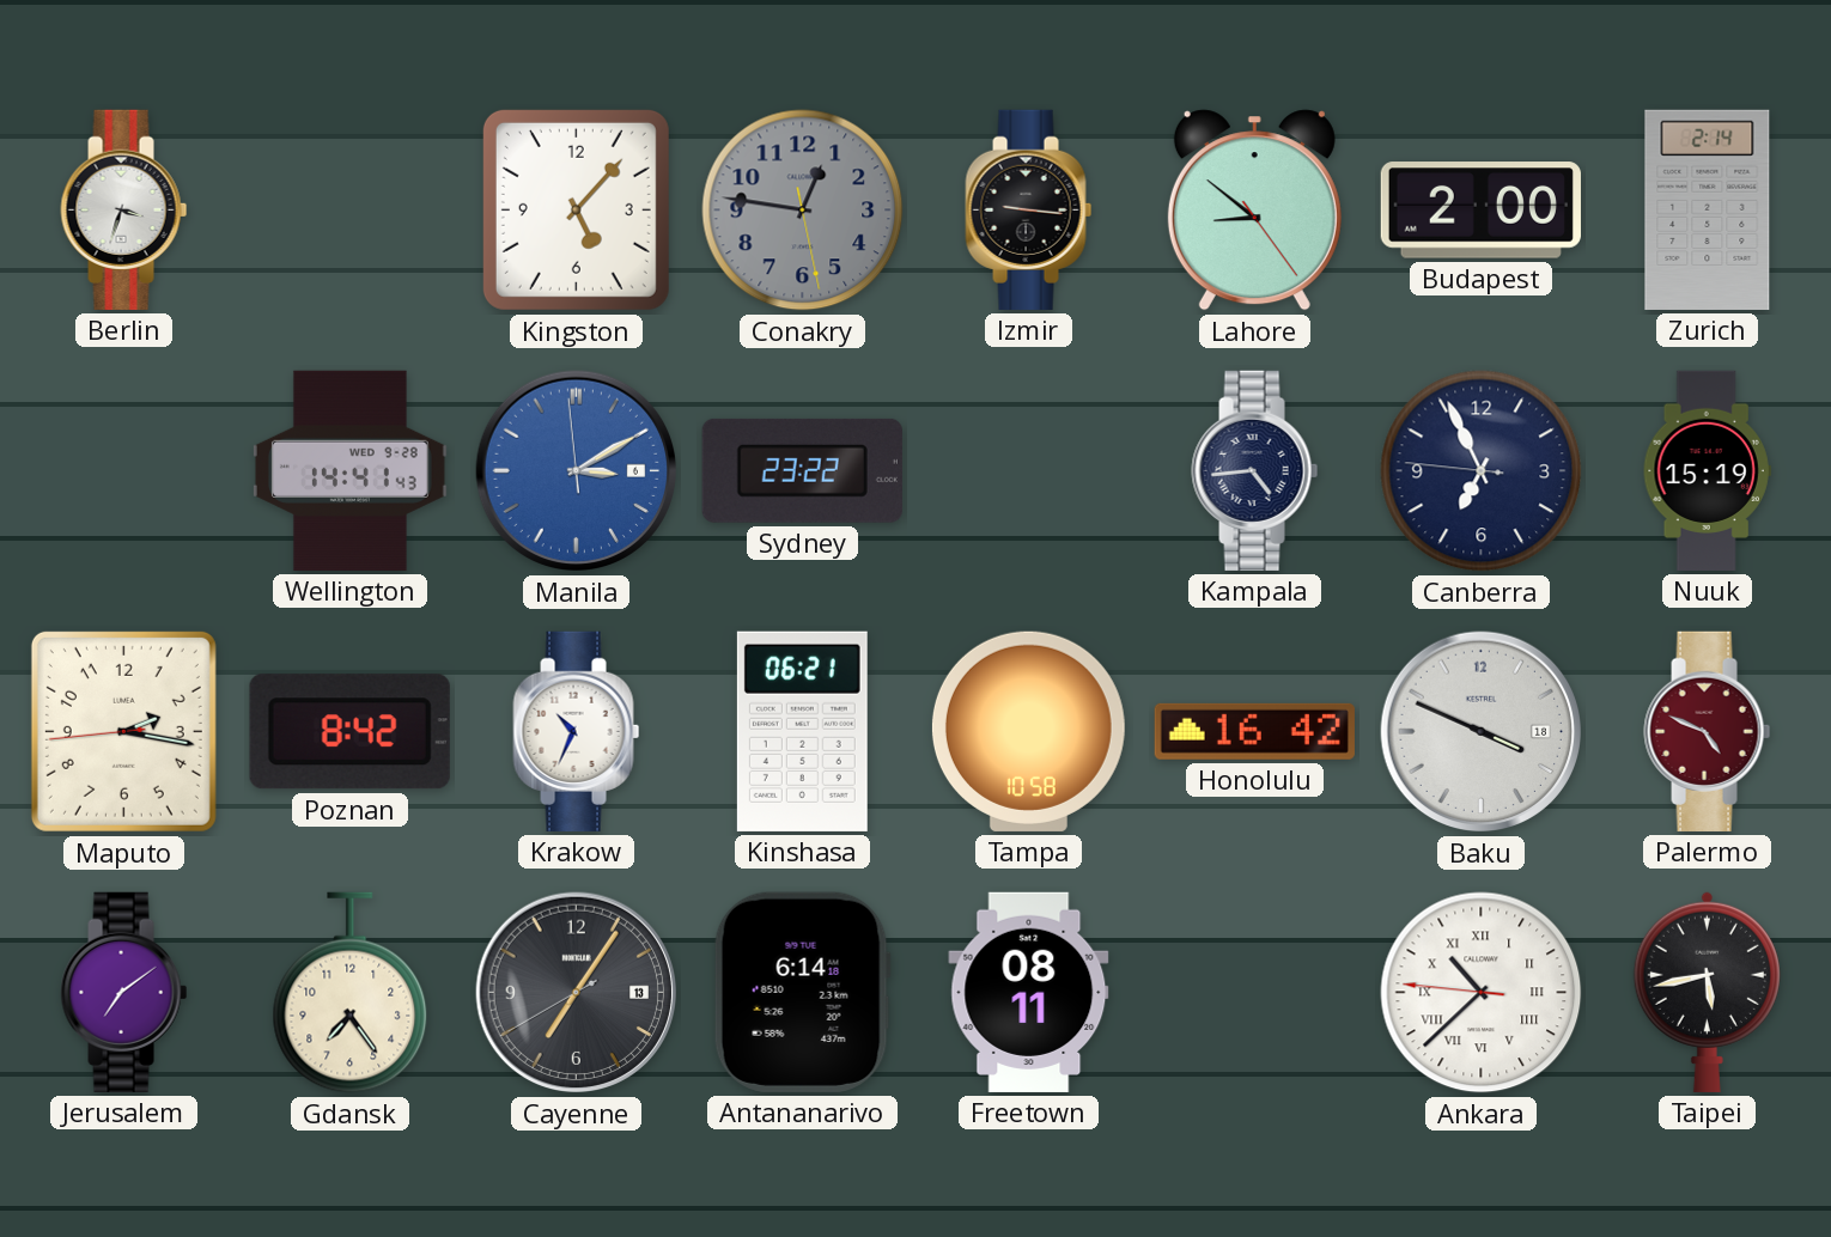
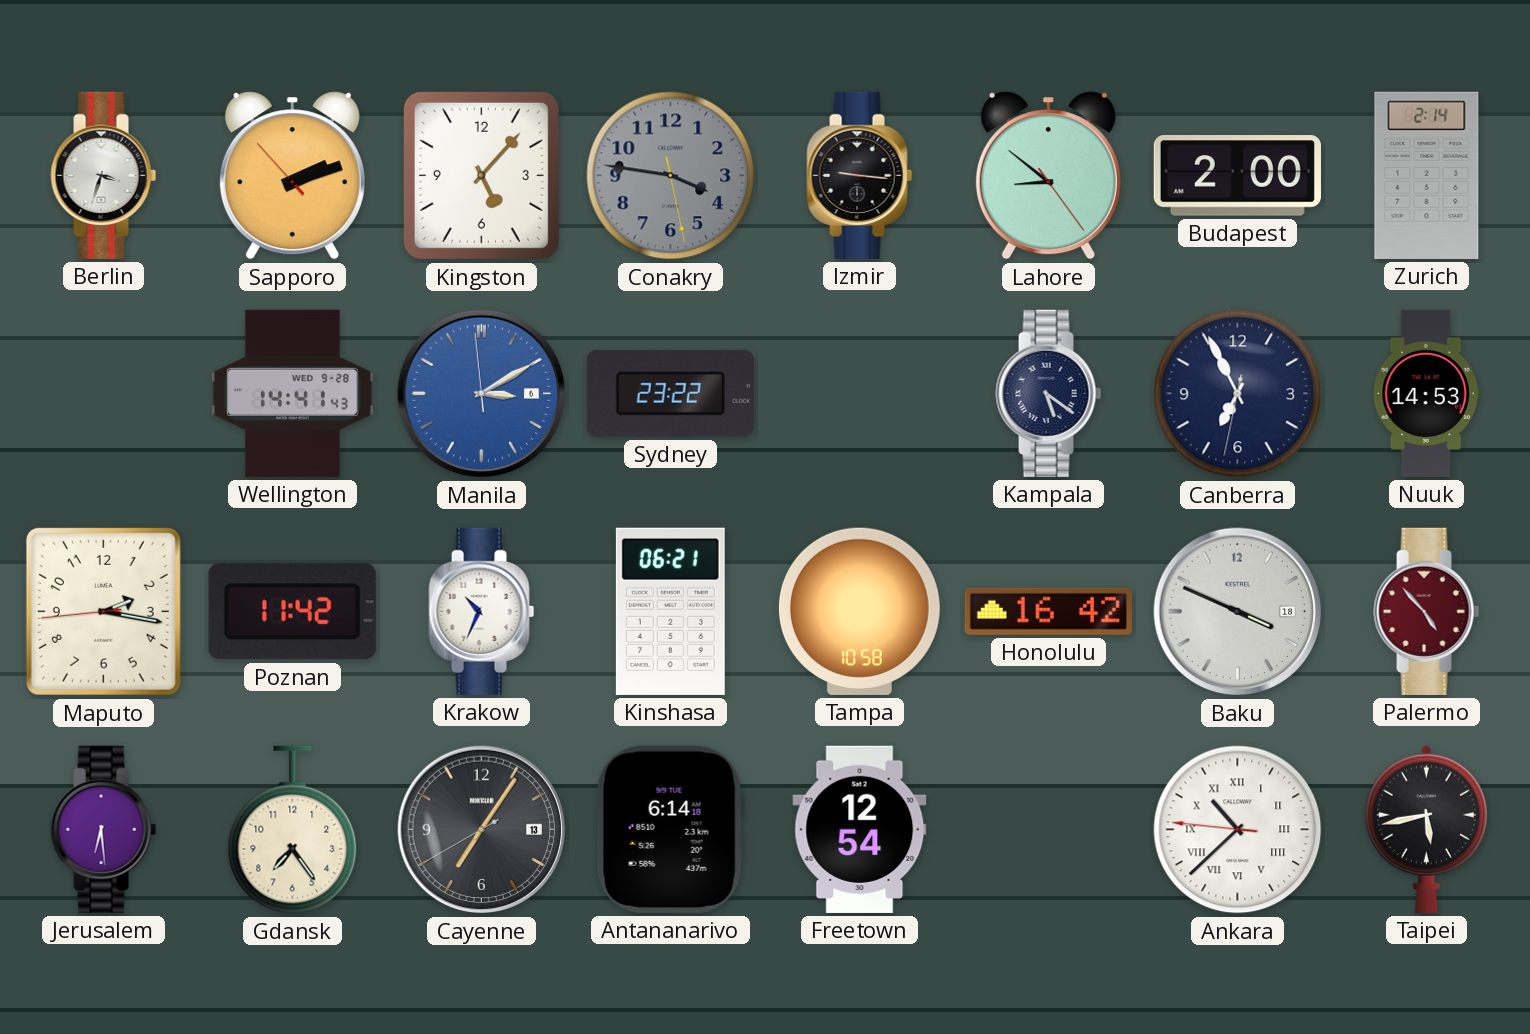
Sapporo: none -> 2:11 (292, 176)
Conakry: 12:46 -> 3:46 (671, 176)
Kampala: 4:44 -> 5:21 (1049, 393)
Canberra: 6:55:46 -> 6:55:32 (1238, 394)
Nuuk: 15:19 -> 14:53 (1426, 393)
Poznan: 8:42 -> 11:42 (292, 612)
Palermo: 4:49 -> 4:53 (1427, 611)
Jerusalem: 7:09 -> 6:29 (104, 829)
Freetown: 08:11 -> 12:54 (860, 829)
